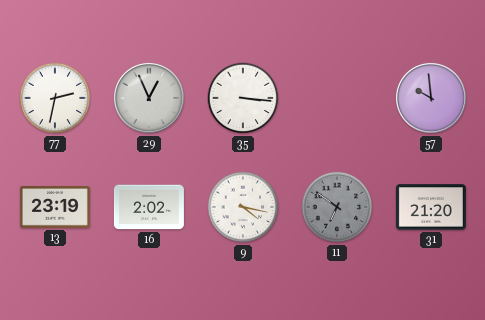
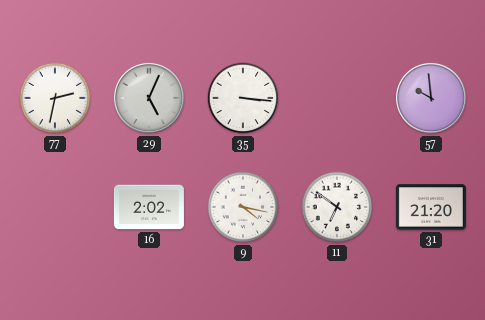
29: 12:56 -> 5:04 (149, 98)
13: 23:19 -> none (55, 208)
11 dial: grey -> white (337, 207)
